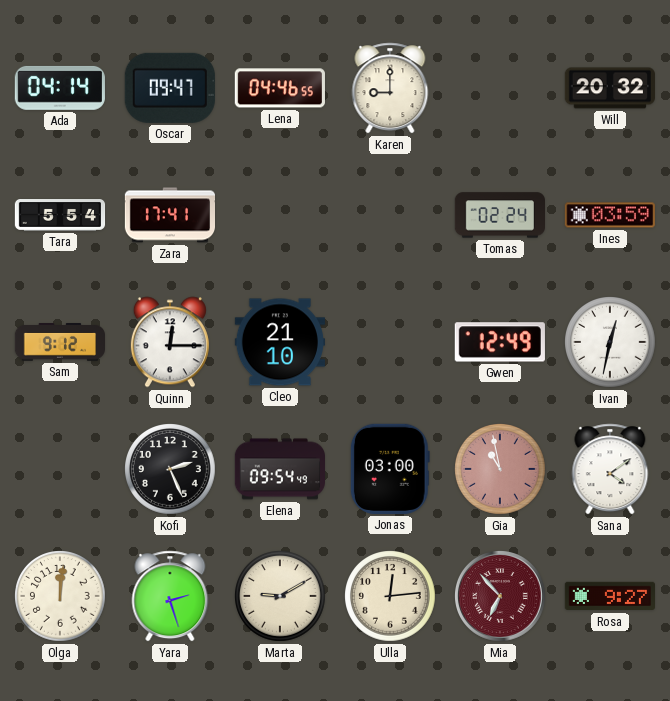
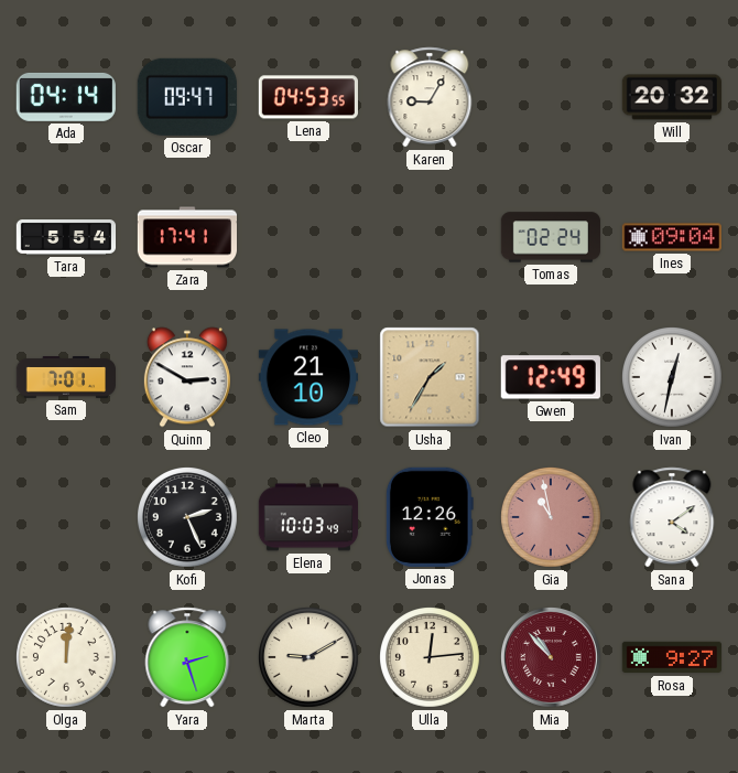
Lena: 04:46 -> 04:53 (308, 97)
Karen: 9:00 -> 9:05 (430, 97)
Ines: 03:59 -> 09:04 (672, 237)
Sam: 9:12 -> 7:01 (65, 378)
Quinn: 12:15 -> 2:50 (187, 377)
Usha: none -> 1:35 (430, 377)
Elena: 09:54 -> 10:03 (307, 517)
Jonas: 03:00 -> 12:26 (430, 517)
Mia: 6:53 -> 10:53 (552, 658)
